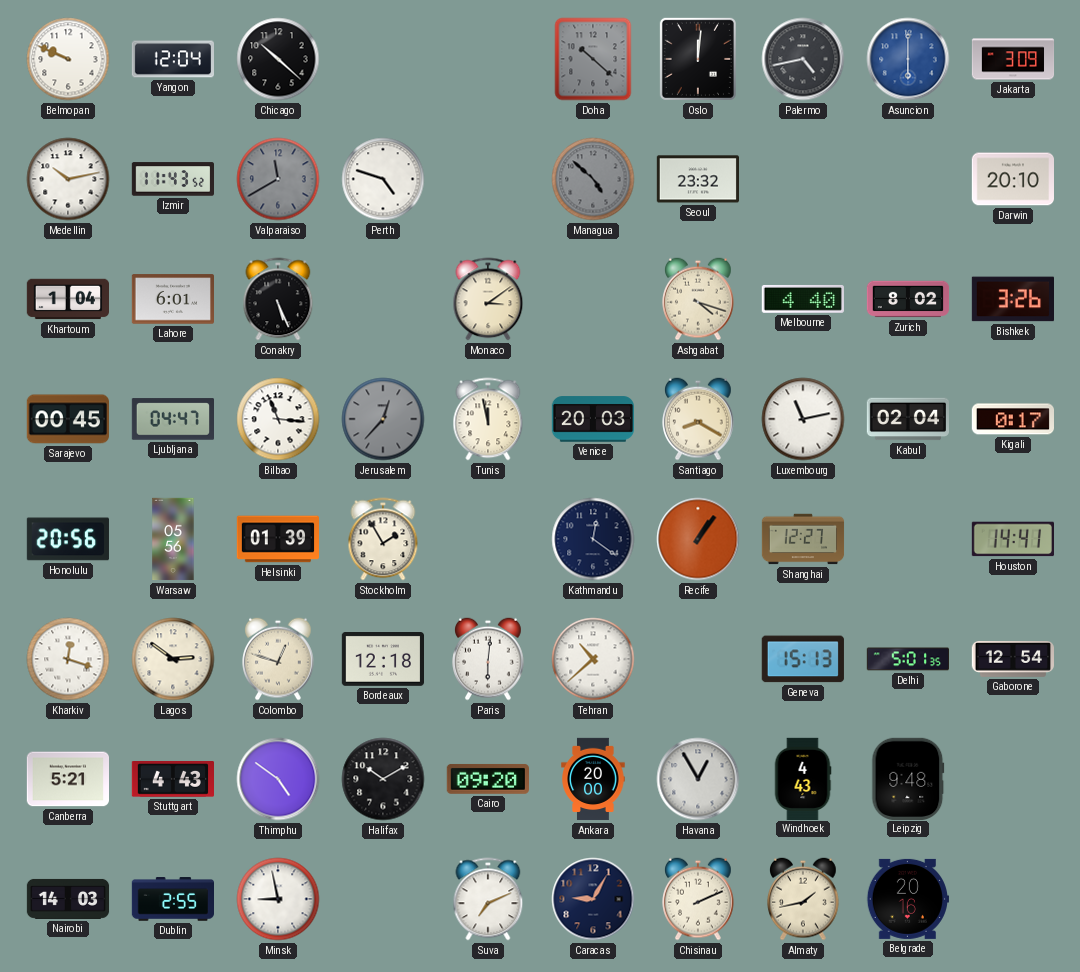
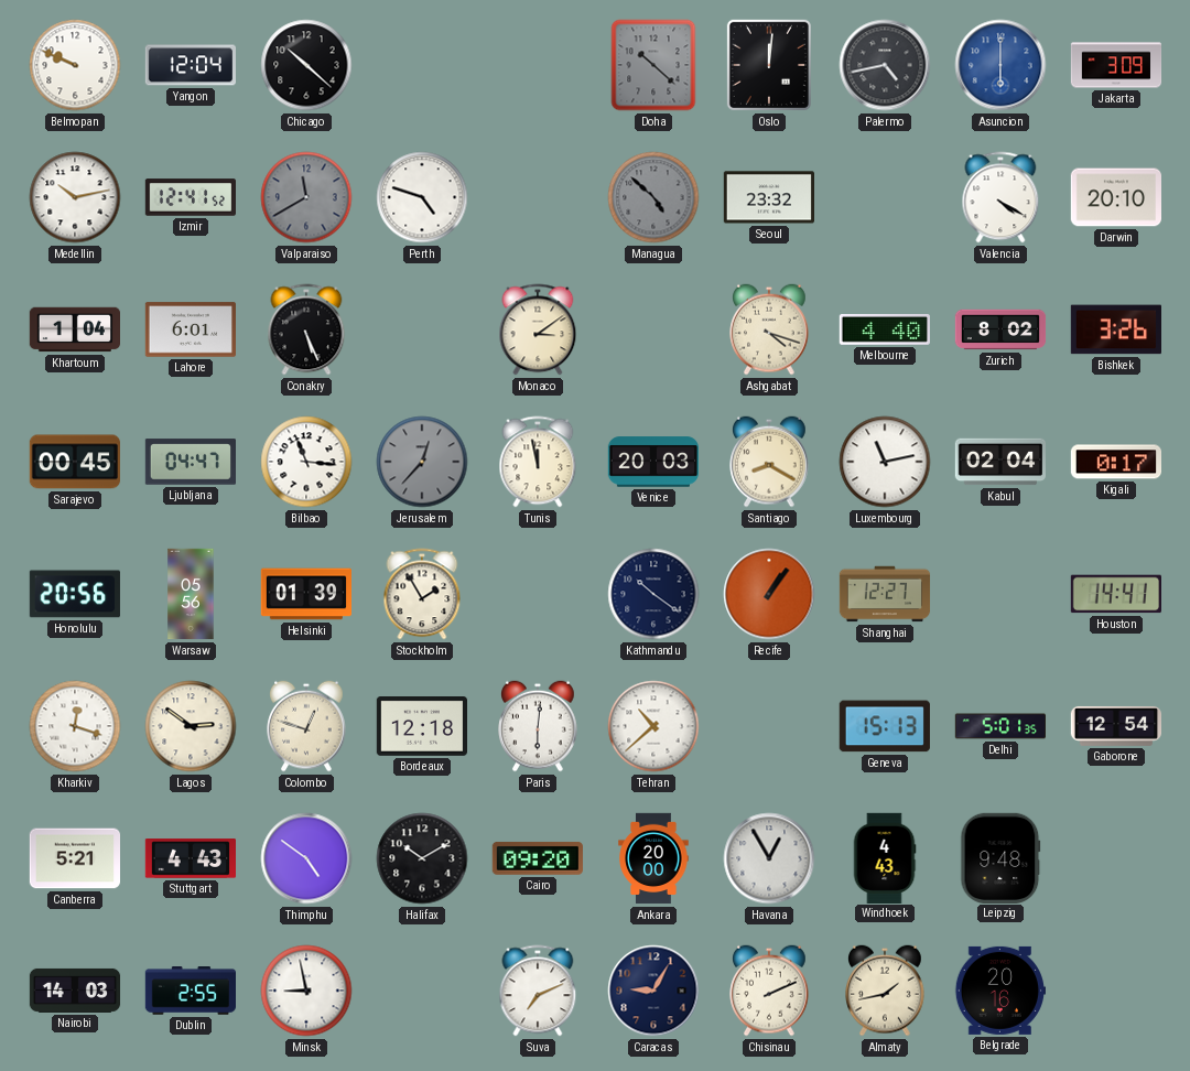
Izmir: 11:43 -> 12:41 (190, 197)
Valencia: none -> 4:20 (1000, 197)
Kathmandu: 12:21 -> 10:21 (653, 594)
